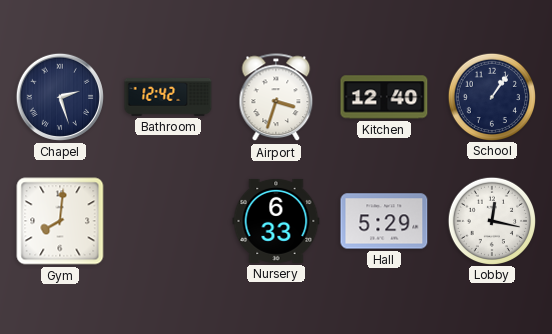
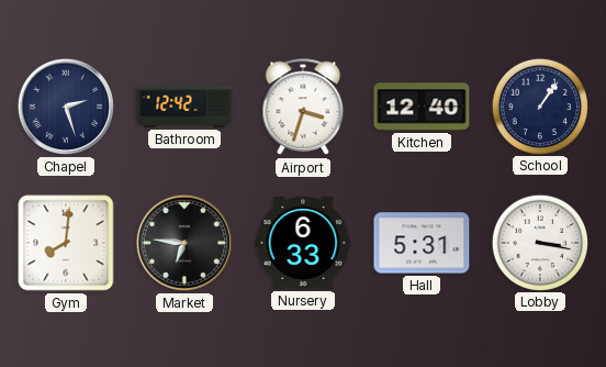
Market: none -> 6:46 (184, 243)
Hall: 5:29 -> 5:31 (422, 243)
Lobby: 12:17 -> 3:17 (539, 242)
